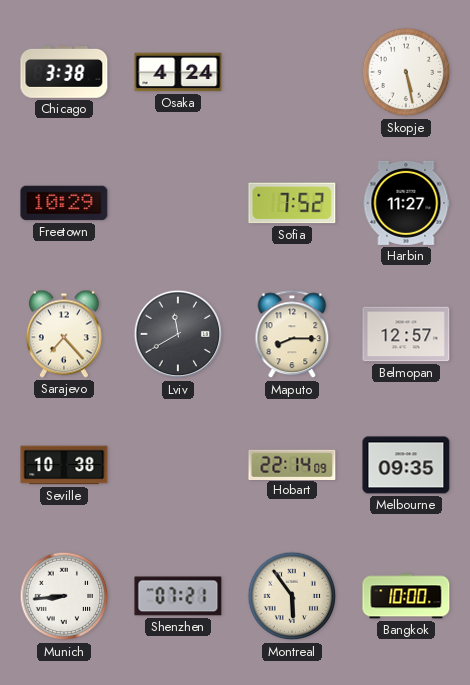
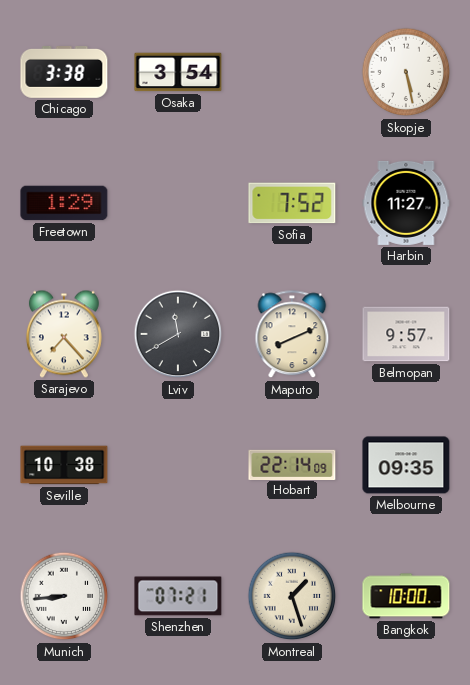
Osaka: 4:24 -> 3:54 (178, 72)
Freetown: 10:29 -> 1:29 (64, 203)
Maputo: 8:15 -> 8:11 (292, 335)
Belmopan: 12:57 -> 9:57 (406, 334)
Montreal: 5:54 -> 1:27 (292, 596)
